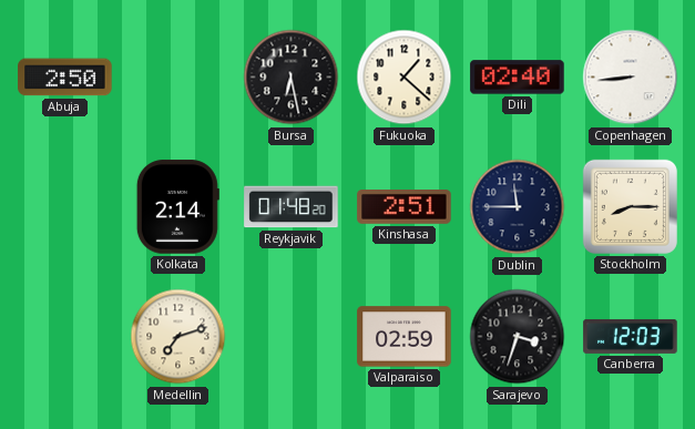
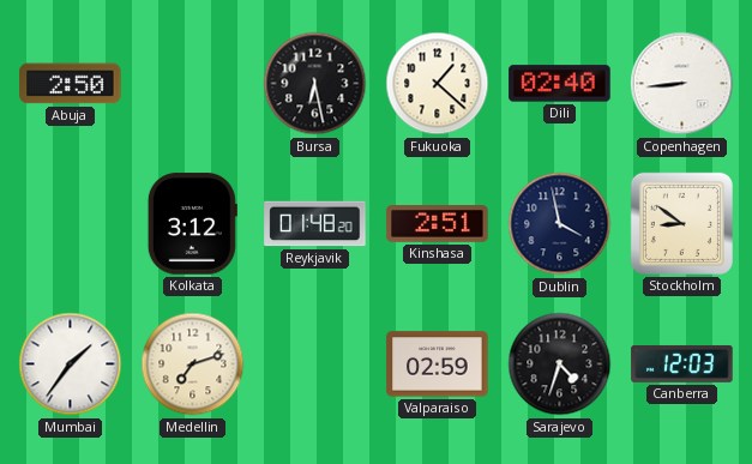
Kolkata: 2:14 -> 3:12 (192, 224)
Dublin: 11:45 -> 3:58 (560, 224)
Stockholm: 8:15 -> 8:51 (681, 223)
Mumbai: none -> 1:36 (71, 364)
Sarajevo: 3:33 -> 4:33 (560, 364)
